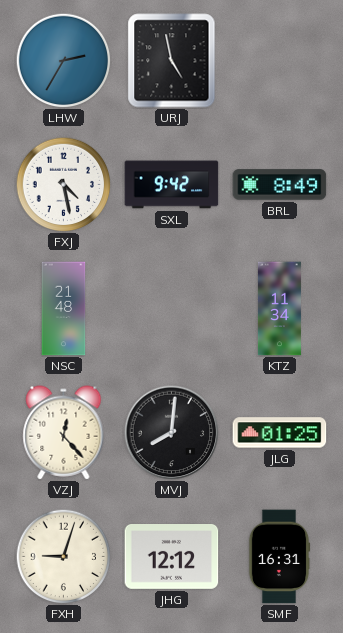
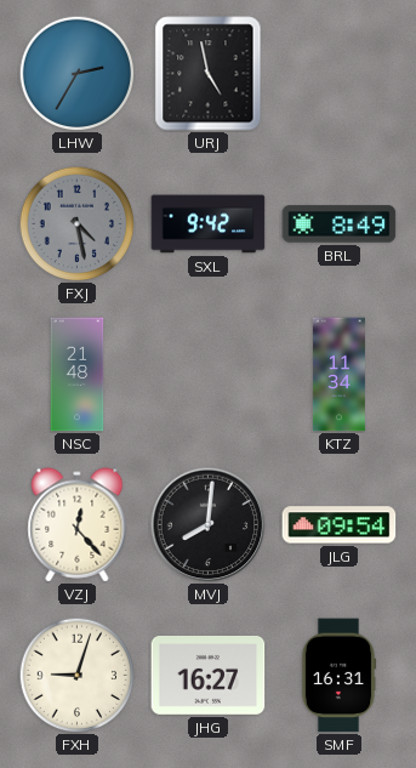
FXJ dial: white -> grey (76, 223)
JLG: 01:25 -> 09:54 (340, 525)
JHG: 12:12 -> 16:27 (209, 676)
